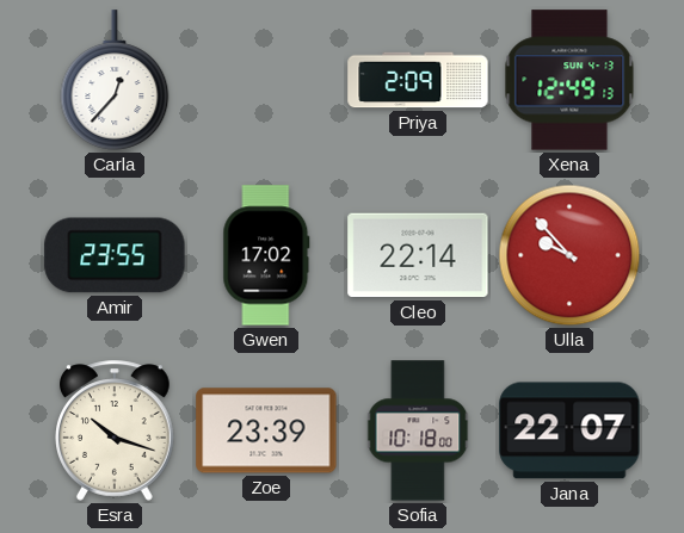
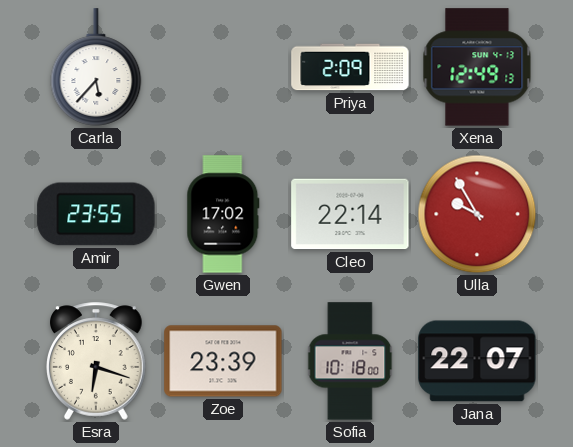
Carla: 12:37 -> 5:37 (96, 67)
Ulla: 9:53 -> 9:55 (477, 214)
Esra: 10:18 -> 6:18 (97, 361)
